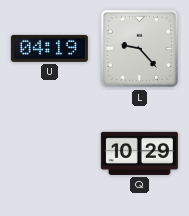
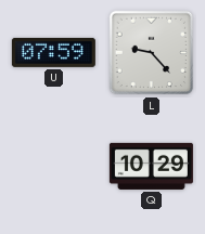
U: 04:19 -> 07:59 (53, 52)
